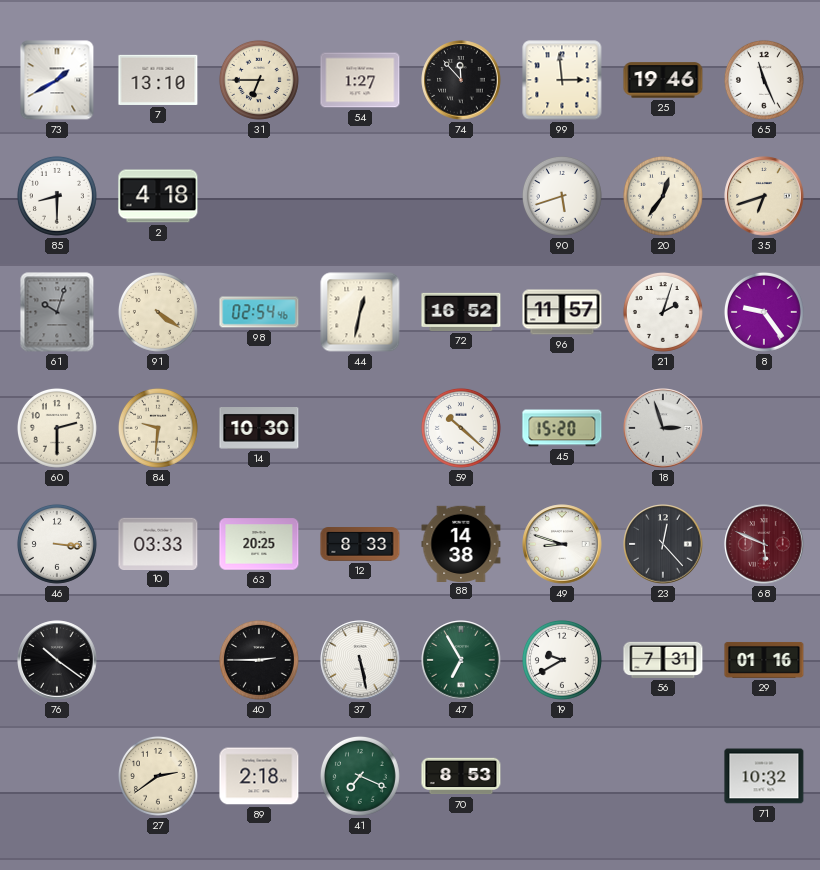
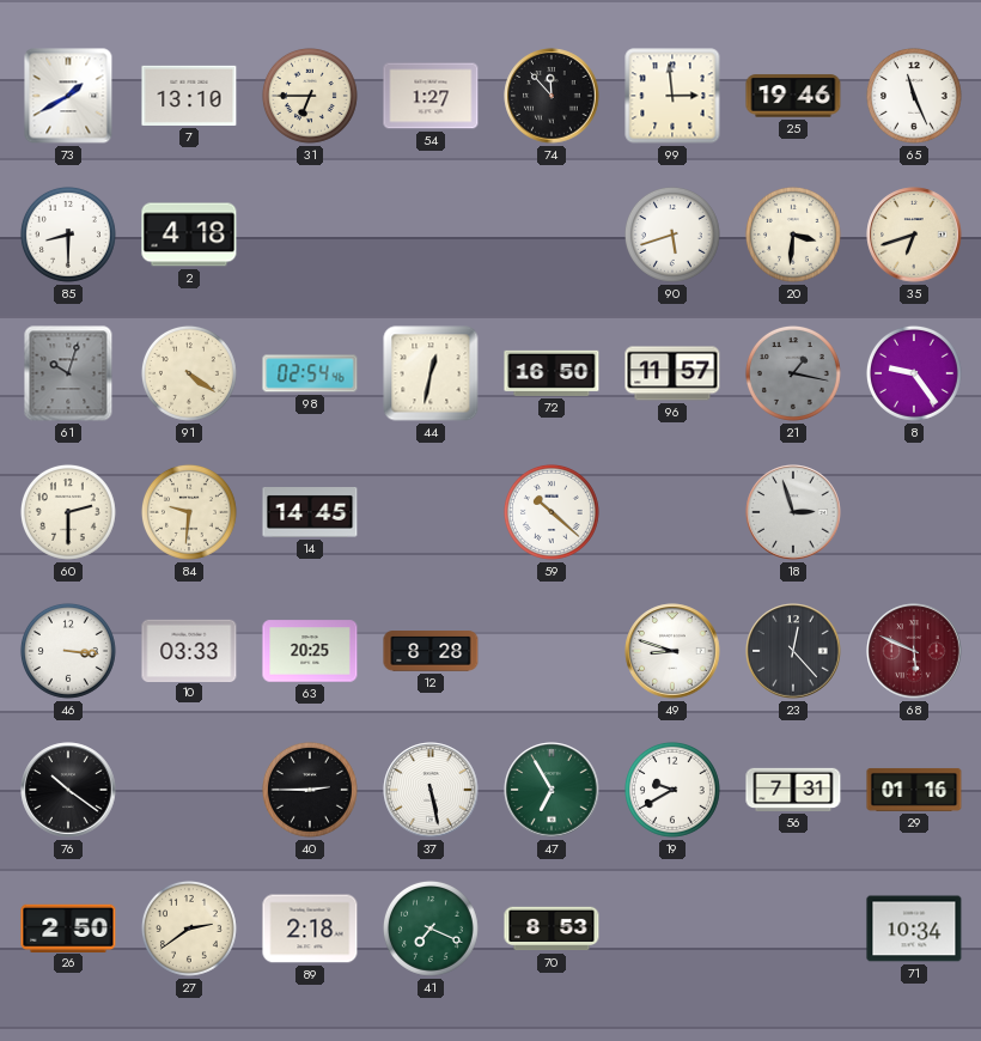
20: 12:36 -> 3:31 (793, 235)
72: 16:52 -> 16:50 (552, 373)
21: 2:03 -> 1:17 (793, 373)
21 dial: white -> grey (793, 373)
14: 10:30 -> 14:45 (310, 513)
45: 15:20 -> none (562, 428)
12: 8:33 -> 8:28 (431, 651)
88: 14:38 -> none (461, 543)
26: none -> 2:50 (68, 927)
71: 10:32 -> 10:34 (914, 929)
